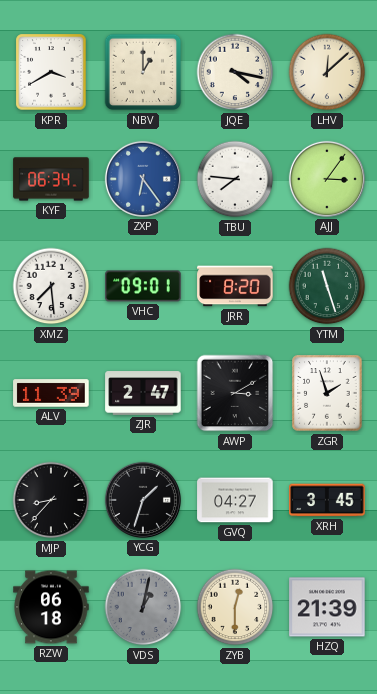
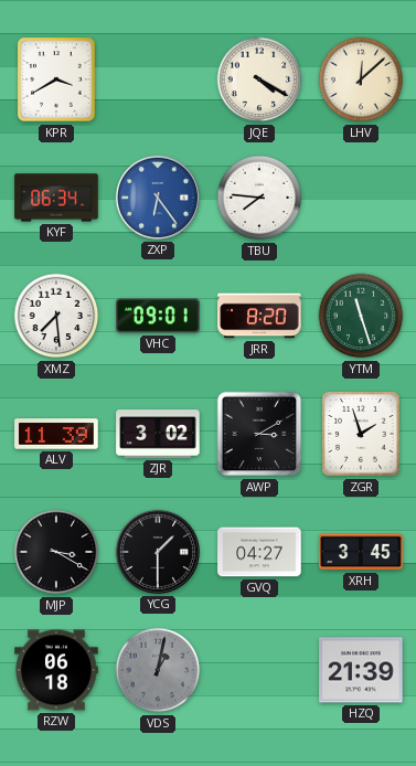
NBV: 1:00 -> none (143, 72)
JQE: 4:17 -> 4:20 (259, 79)
AJJ: 3:06 -> none (327, 179)
ZJR: 2:47 -> 3:02 (158, 434)
MJP: 8:37 -> 3:20 (56, 552)
YCG: 1:33 -> 1:30 (158, 552)
ZYB: 12:30 -> none (235, 607)
